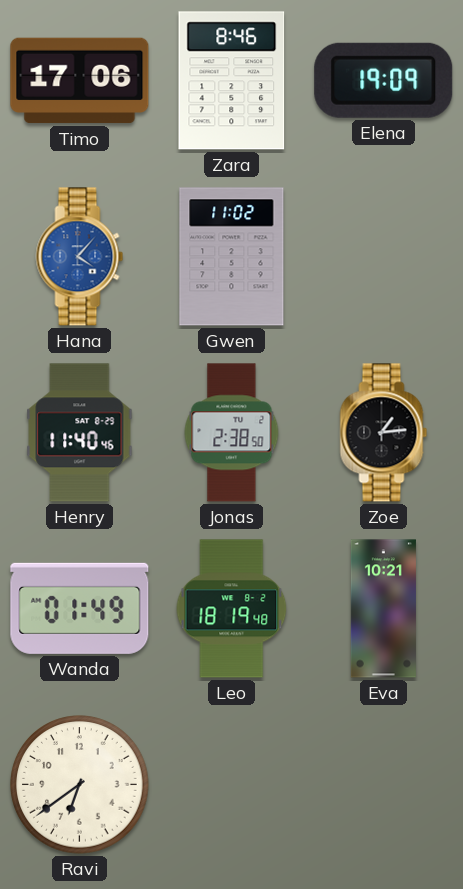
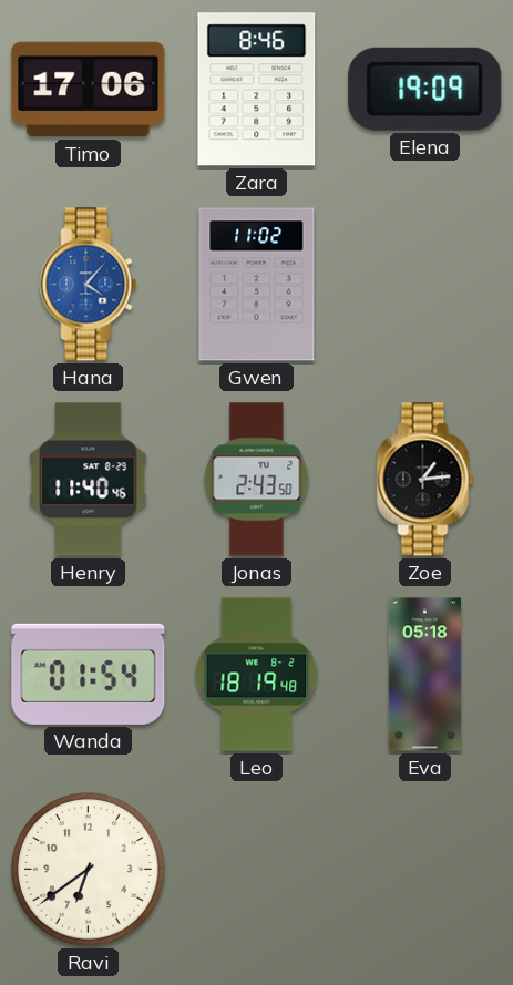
Jonas: 2:38 -> 2:43 (257, 480)
Wanda: 01:49 -> 01:54 (89, 674)
Eva: 10:21 -> 05:18 (424, 675)
